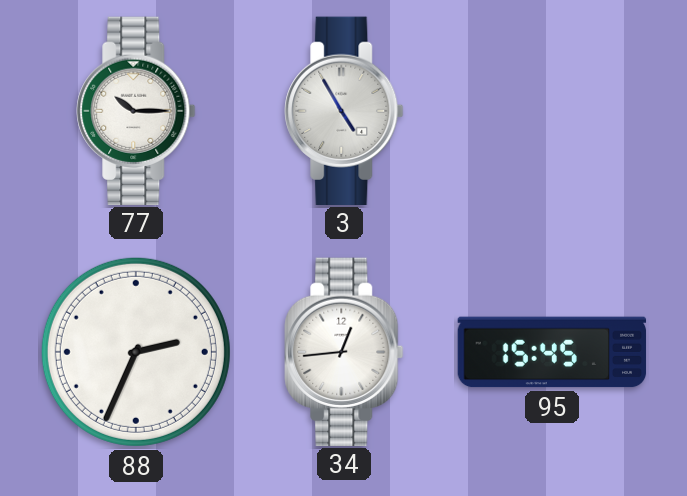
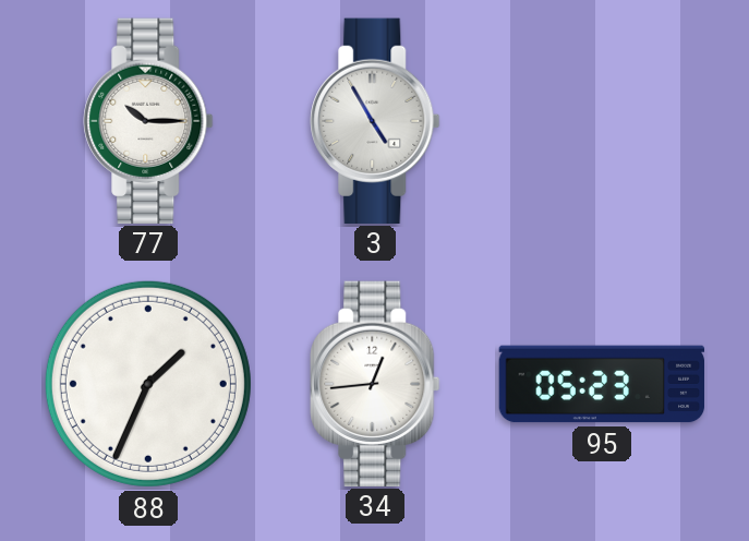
88: 2:34 -> 1:34 (148, 384)
95: 15:45 -> 05:23 (602, 384)
